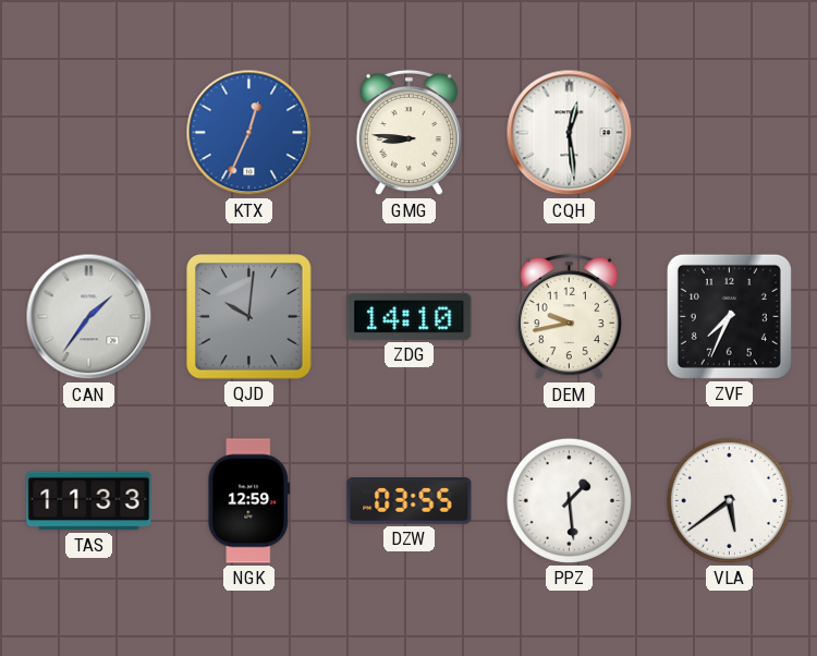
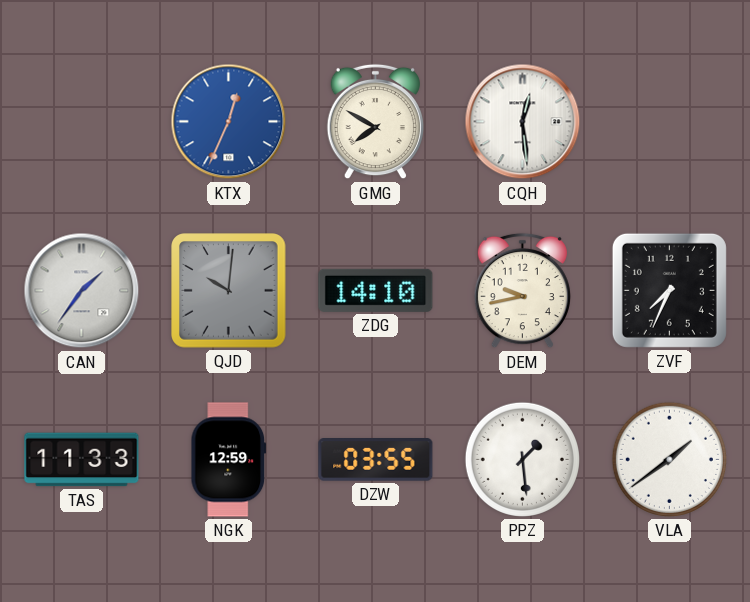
GMG: 8:46 -> 7:50 (375, 122)
VLA: 5:39 -> 1:39 (669, 459)
